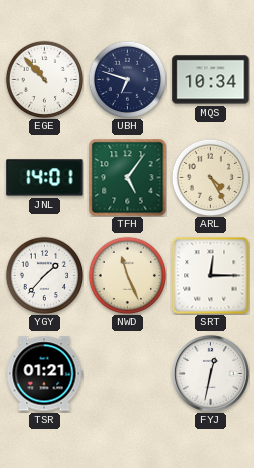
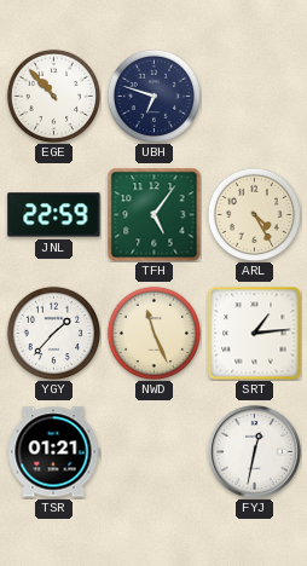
MQS: 10:34 -> none (211, 80)
JNL: 14:01 -> 22:59 (54, 215)
SRT: 12:15 -> 1:14 (254, 333)
